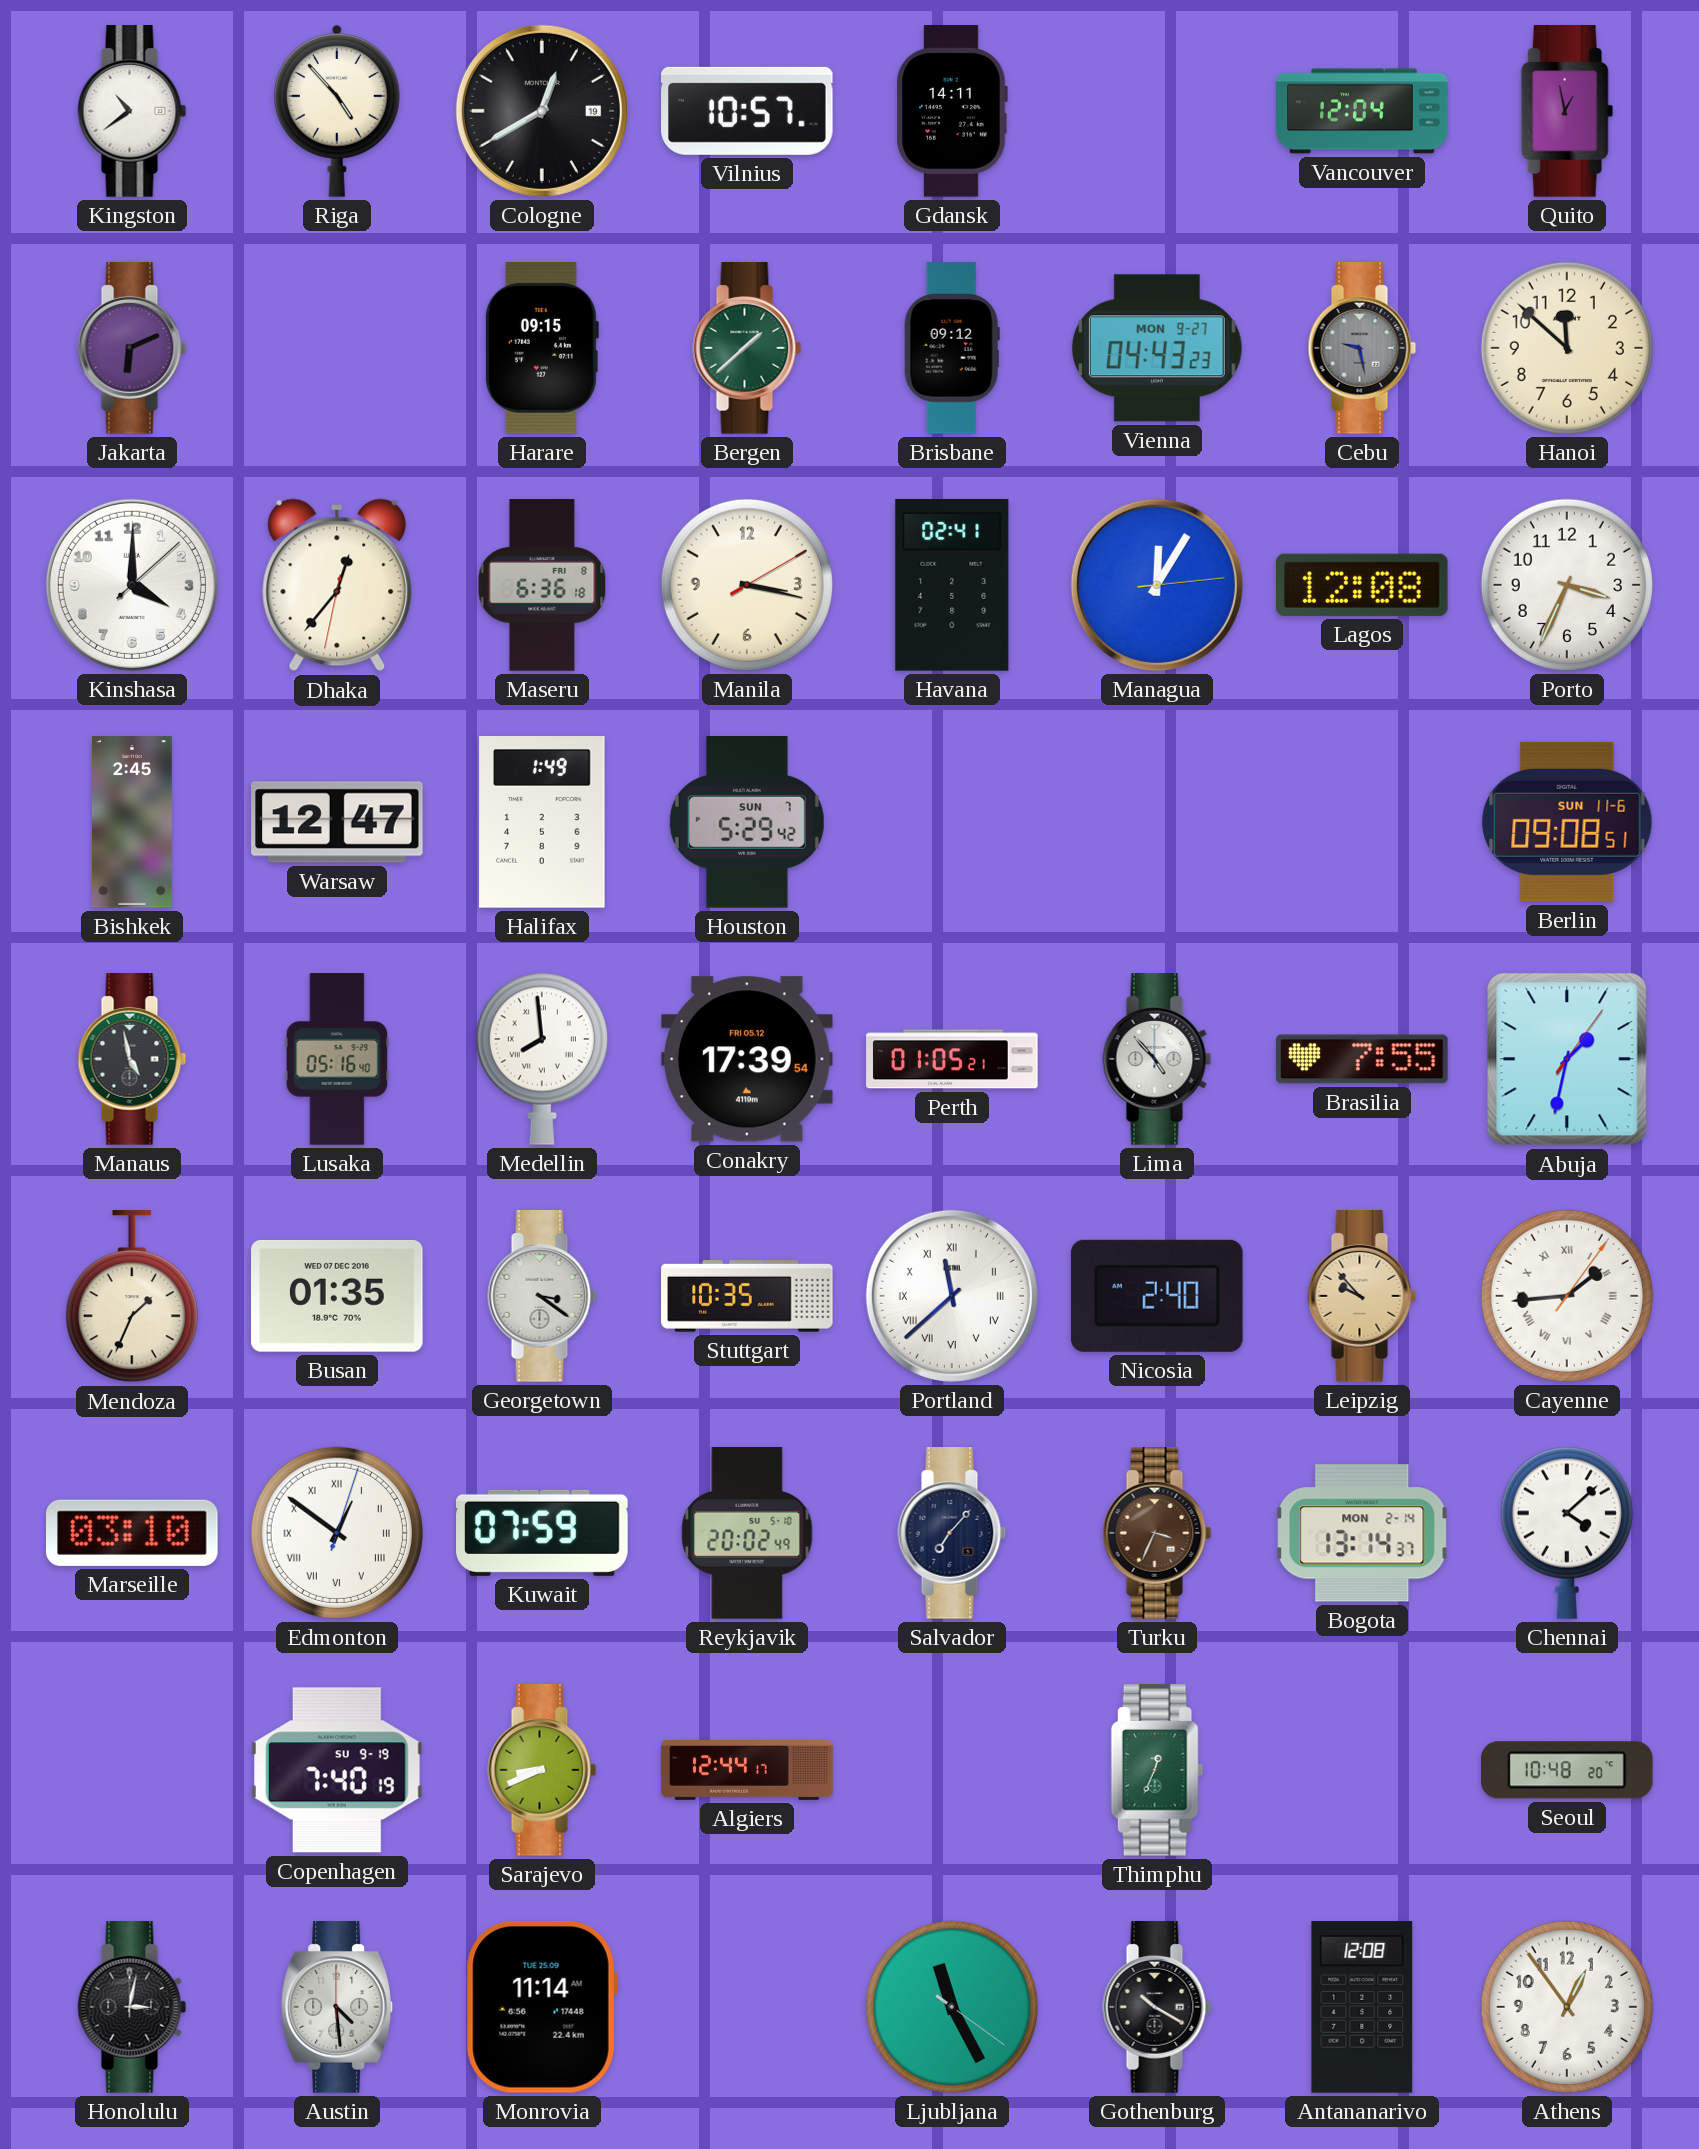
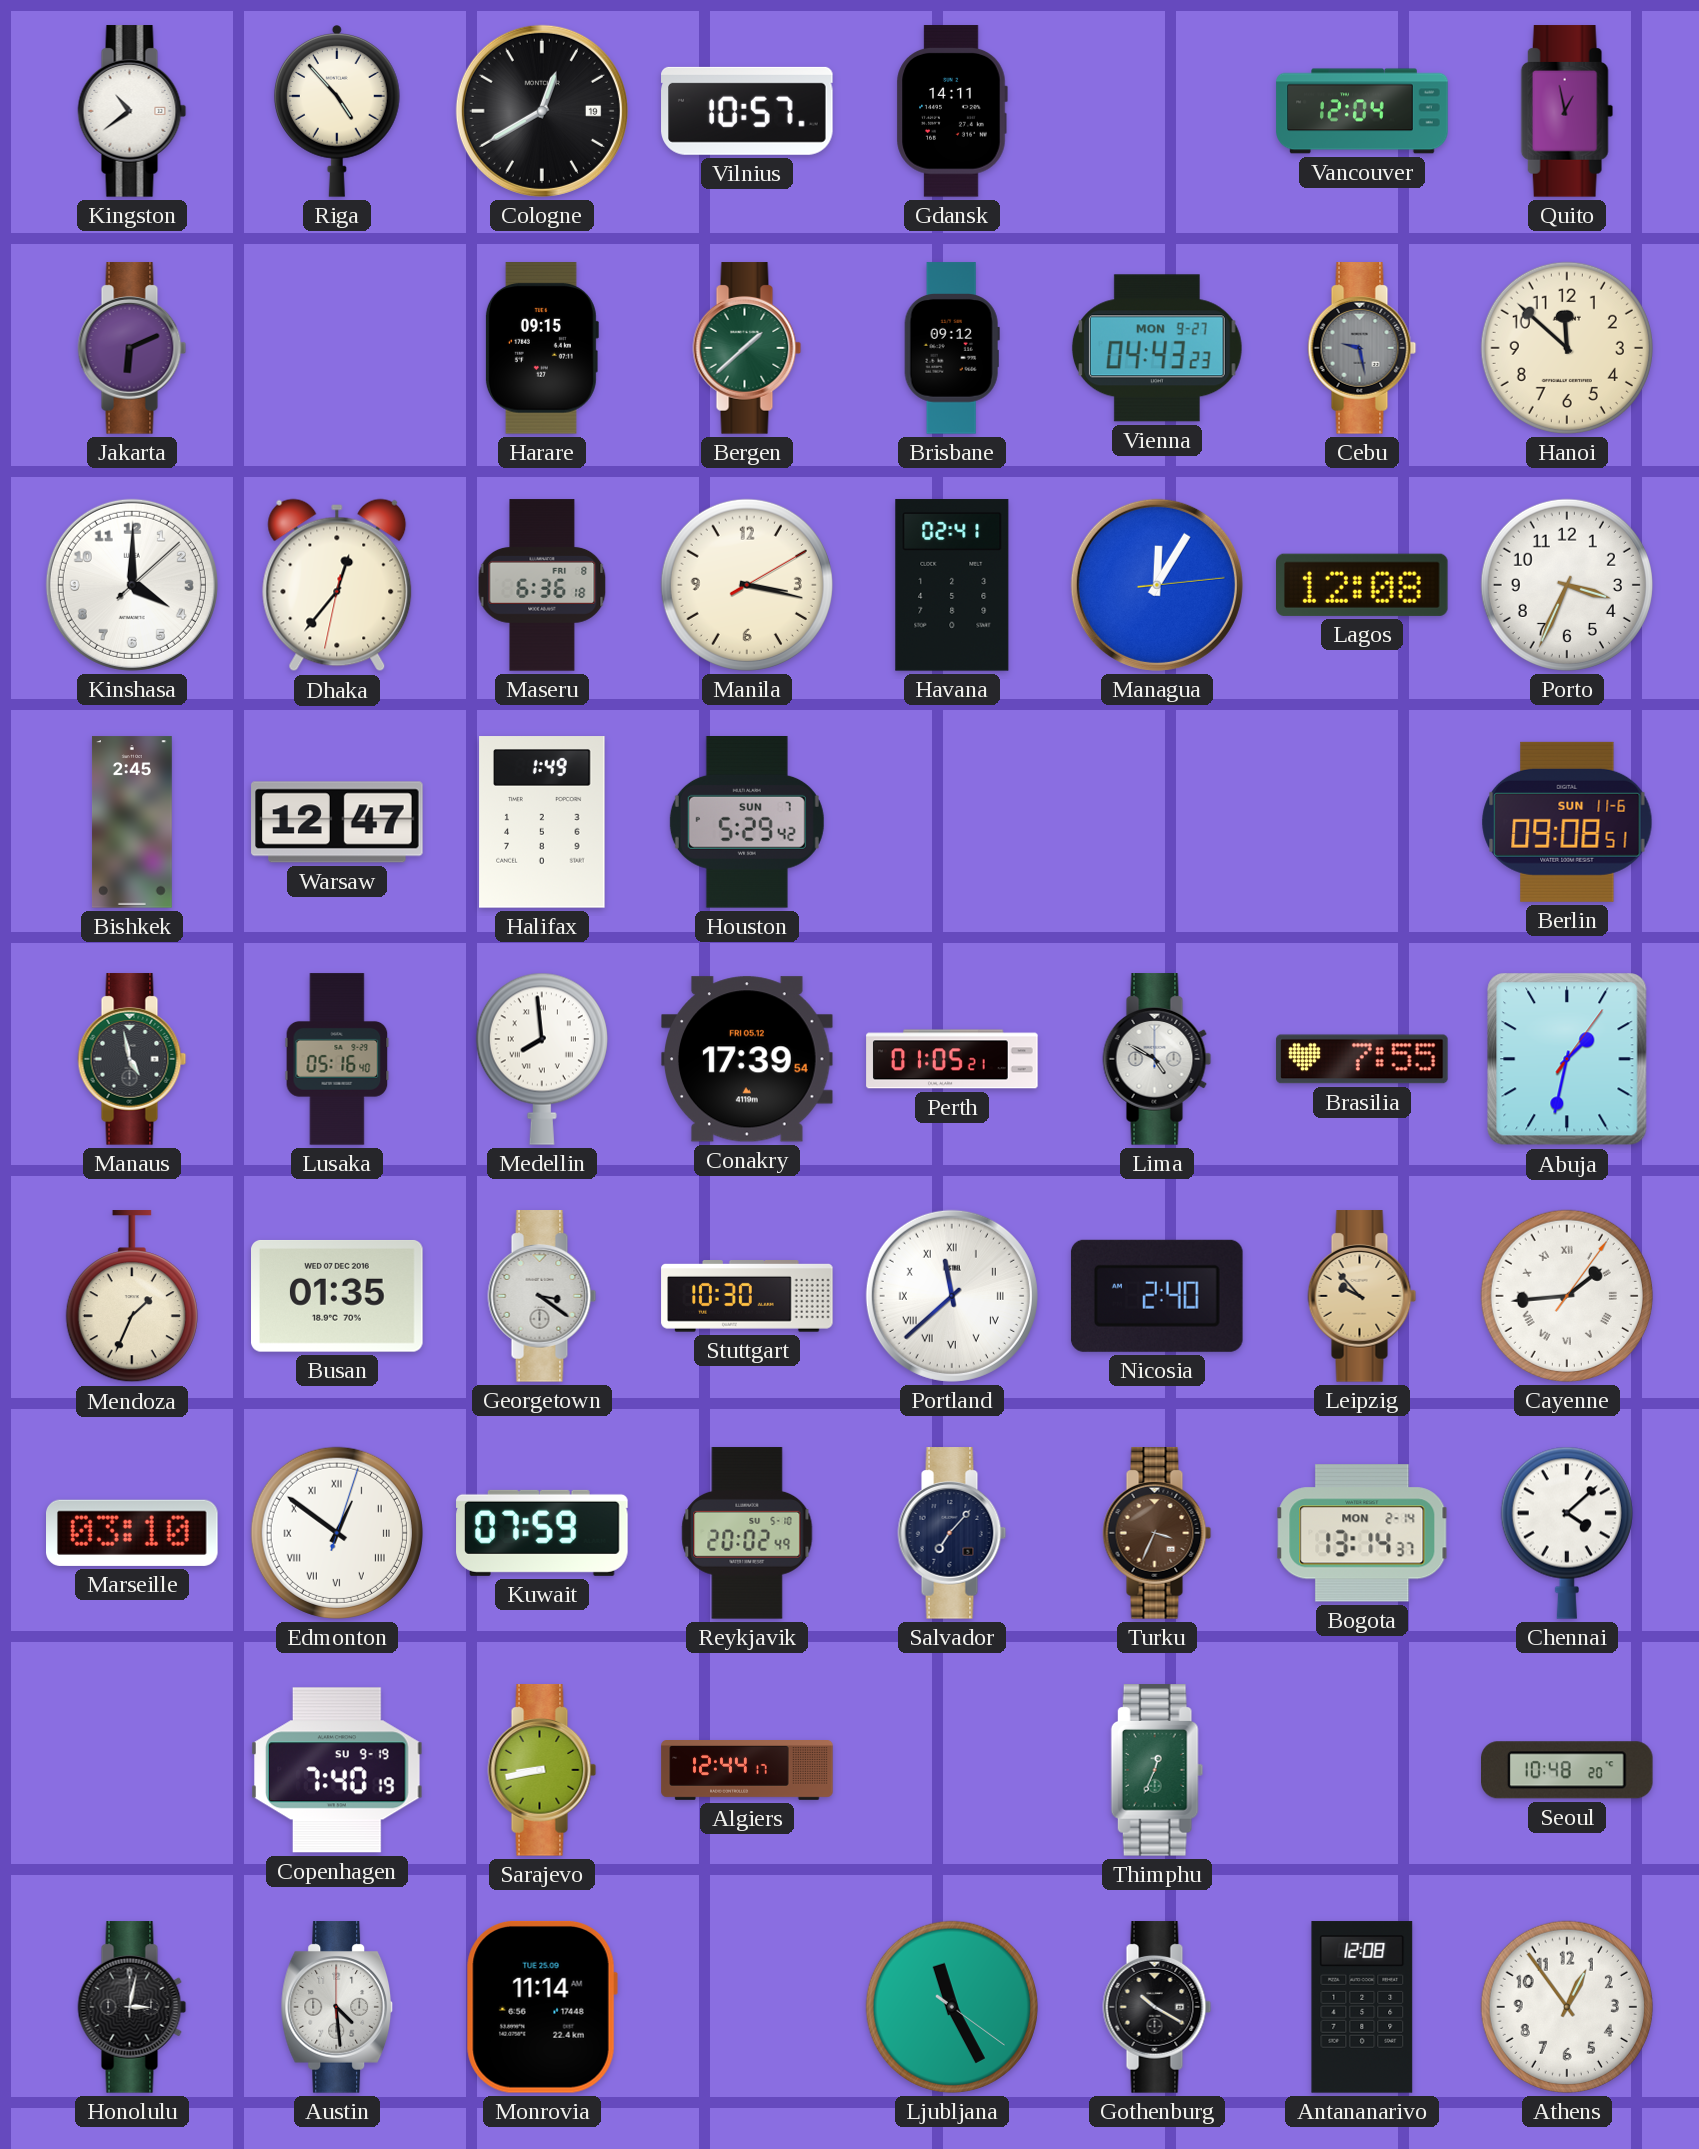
Lima: 4:53 -> 4:50 (1157, 1059)
Stuttgart: 10:35 -> 10:30 (747, 1297)
Sarajevo: 8:41 -> 8:43 (542, 1770)
